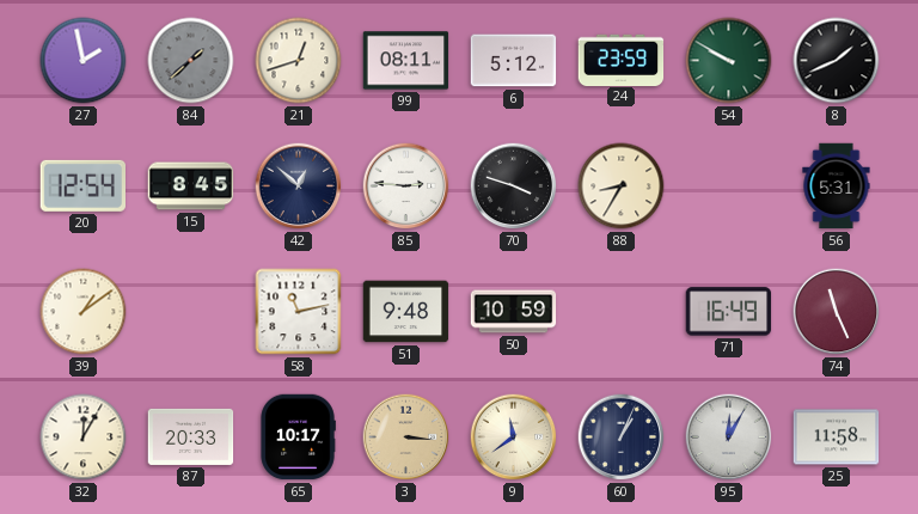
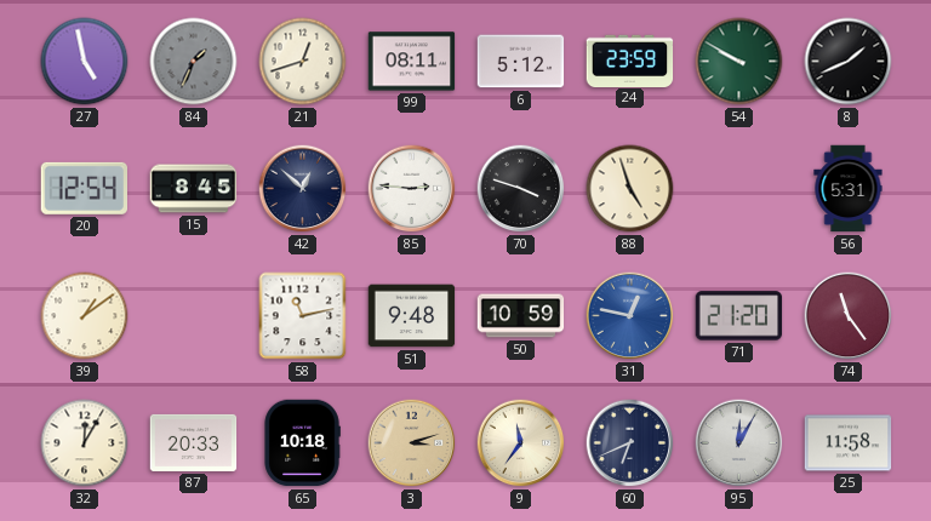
27: 1:58 -> 4:58 (85, 62)
84: 1:38 -> 1:34 (194, 62)
88: 8:35 -> 4:57 (630, 189)
31: none -> 12:47 (630, 316)
71: 16:49 -> 21:20 (739, 316)
74: 11:26 -> 11:24 (849, 316)
65: 10:17 -> 10:18 (302, 443)
3: 3:16 -> 3:12 (412, 443)
9: 11:39 -> 11:36 (521, 443)
60: 1:04 -> 6:41 (630, 443)
